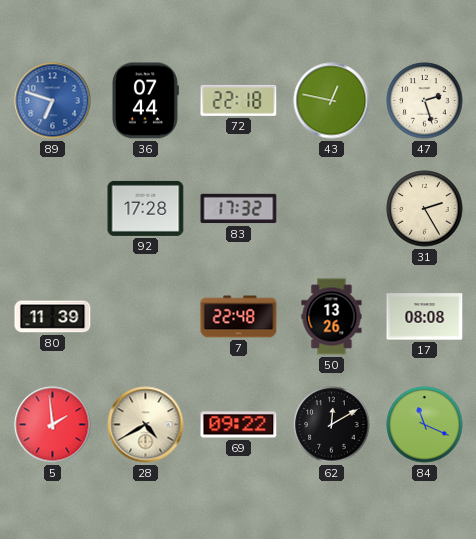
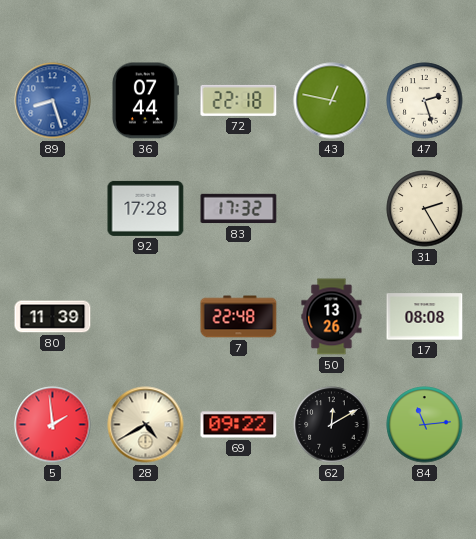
89: 6:48 -> 8:27 (53, 101)
84: 11:19 -> 11:14 (425, 425)
